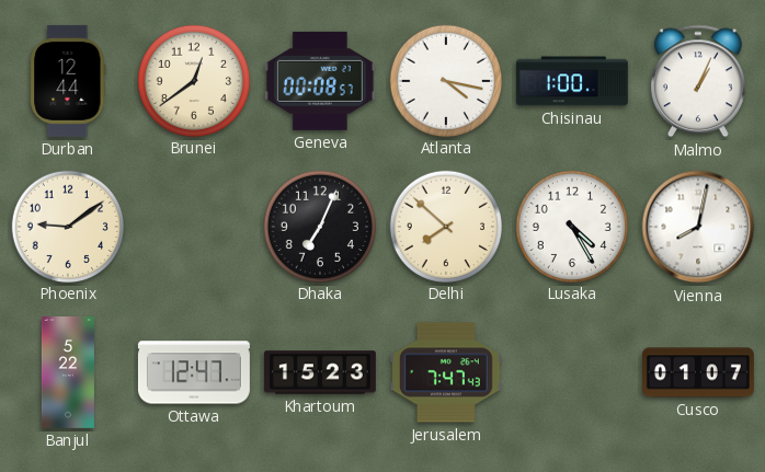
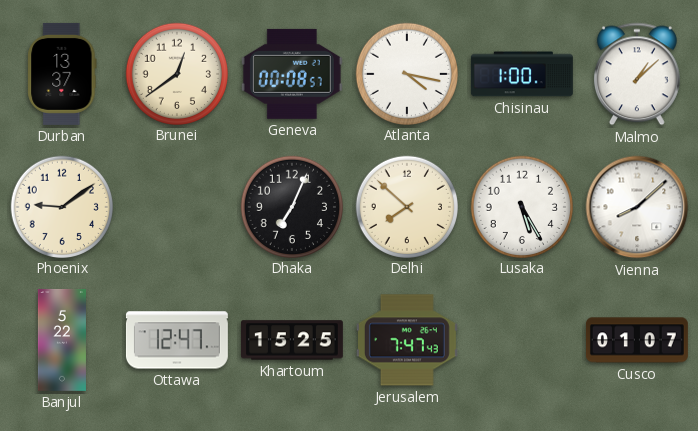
Durban: 12:44 -> 13:37 (62, 74)
Malmo: 1:04 -> 1:08 (637, 74)
Lusaka: 4:25 -> 5:25 (521, 206)
Vienna: 8:02 -> 8:08 (637, 207)
Khartoum: 15:23 -> 15:25 (292, 340)
